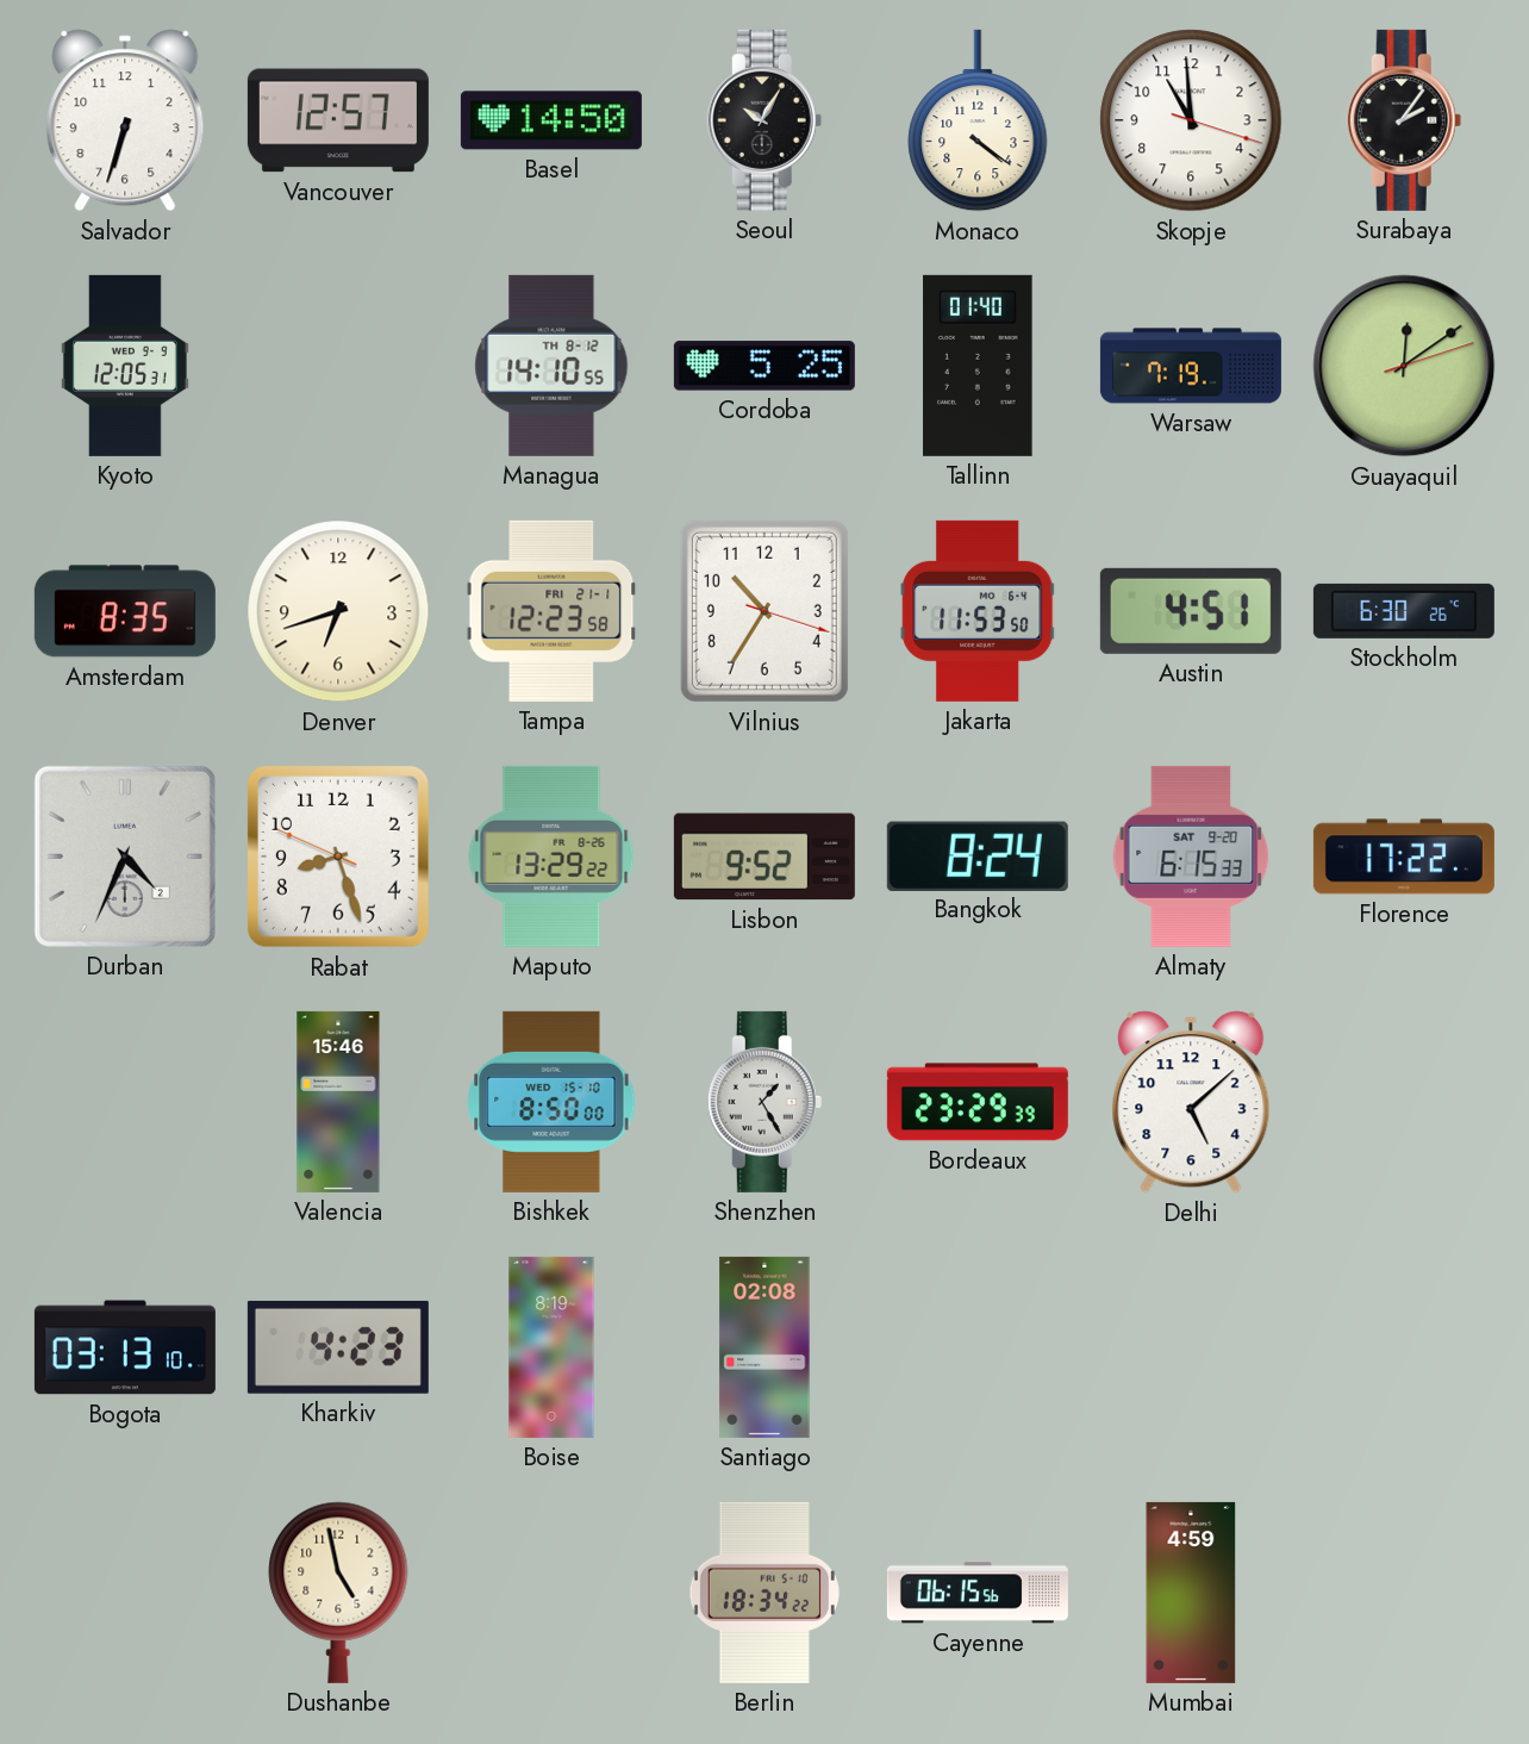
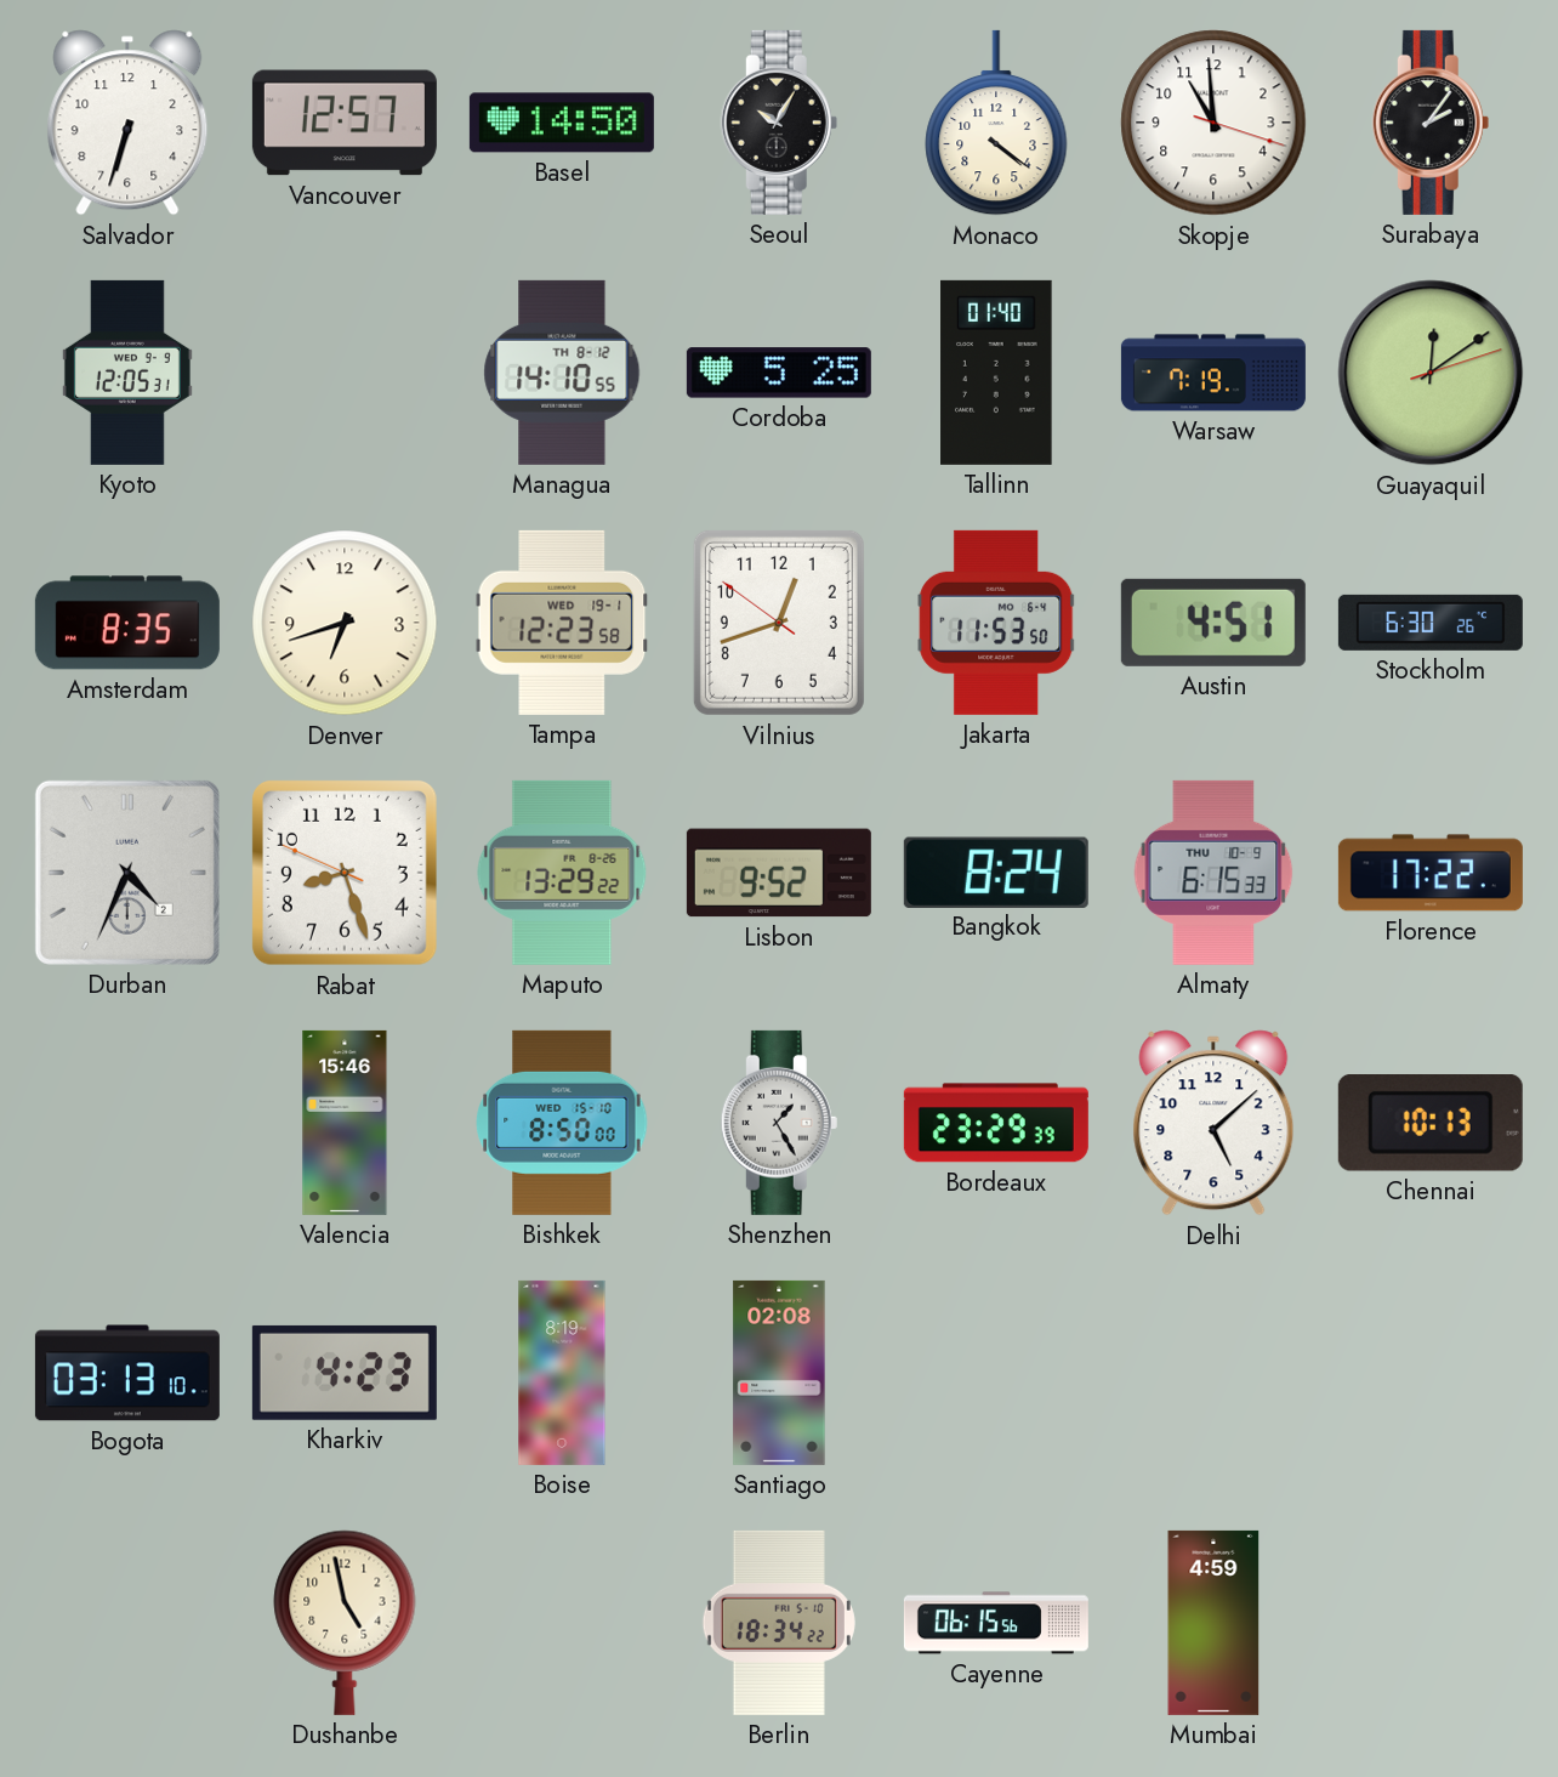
Tampa date: FRI 21-1 -> WED 19-1 (562, 623)
Vilnius: 10:35 -> 12:41 (779, 623)
Almaty date: SAT 9-20 -> THU 10-9 (1213, 873)
Chennai: none -> 10:13 (1431, 1124)
